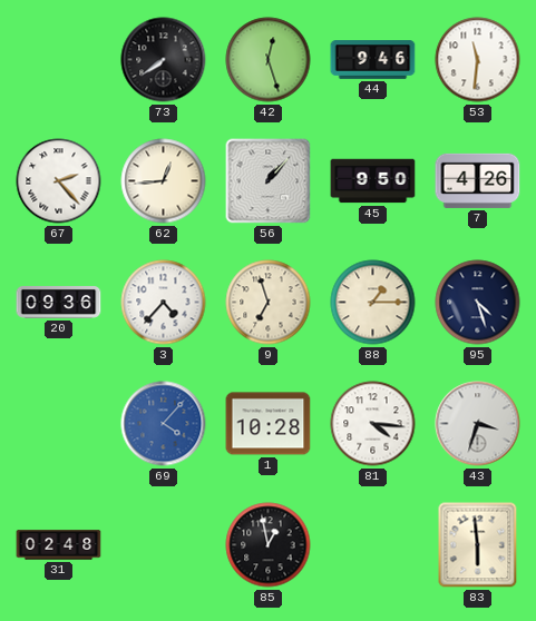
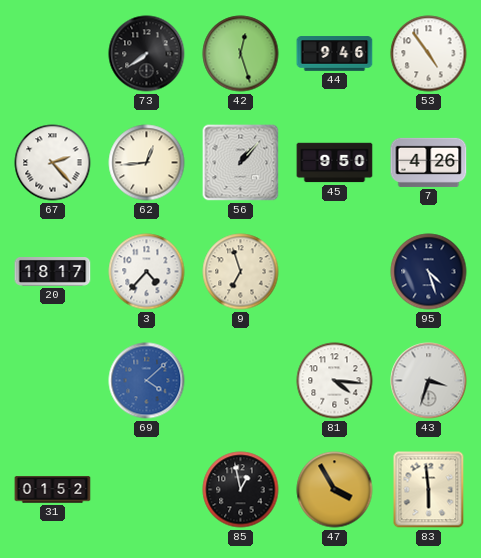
53: 11:31 -> 4:54 (429, 54)
20: 09:36 -> 18:17 (53, 272)
88: 1:15 -> none (373, 303)
69: 4:07 -> 4:08 (147, 381)
1: 10:28 -> none (269, 424)
31: 02:48 -> 01:52 (53, 490)
47: none -> 3:55 (335, 490)
